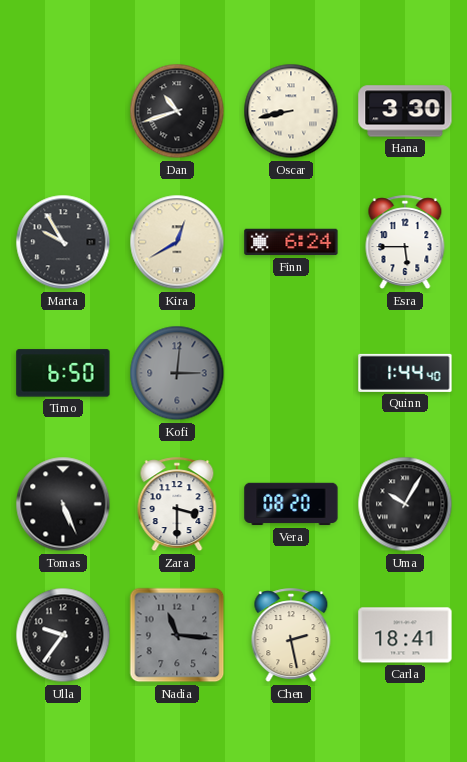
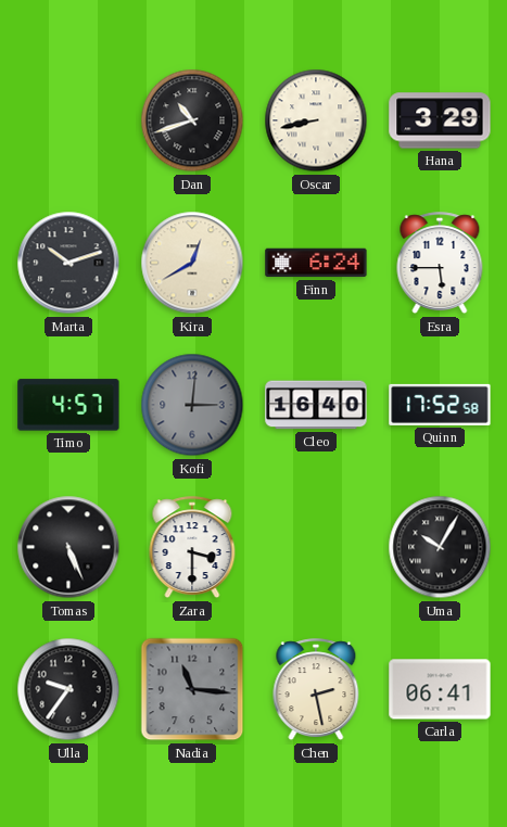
Hana: 3:30 -> 3:29 (440, 120)
Marta: 9:55 -> 10:12 (68, 263)
Timo: 6:50 -> 4:57 (68, 405)
Cleo: none -> 16:40 (316, 405)
Quinn: 1:44 -> 17:52 (440, 405)
Vera: 08:20 -> none (291, 504)
Carla: 18:41 -> 06:41 (440, 689)
